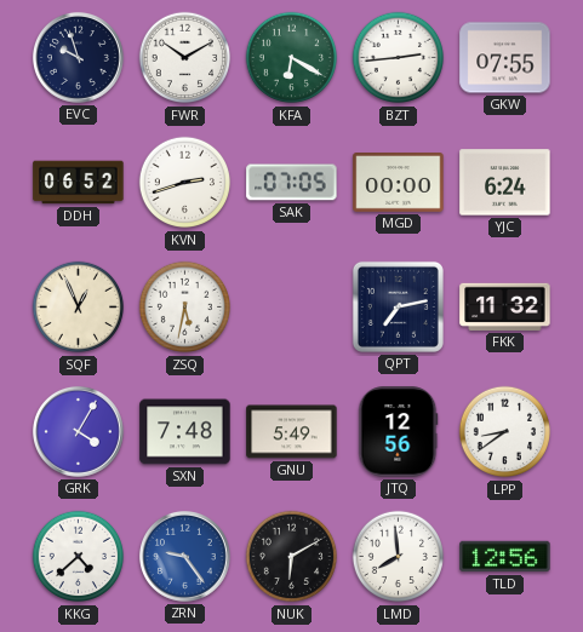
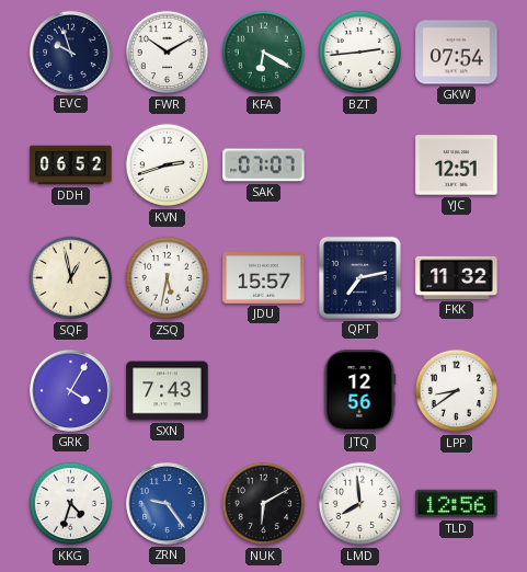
GKW: 07:55 -> 07:54 (457, 53)
SAK: 07:05 -> 07:07 (264, 165)
MGD: 00:00 -> none (399, 183)
YJC: 6:24 -> 12:51 (457, 165)
SQF: 12:56 -> 12:58 (71, 278)
JDU: none -> 15:57 (264, 278)
SXN: 7:48 -> 7:43 (168, 391)
GNU: 5:49 -> none (292, 432)
KKG: 4:38 -> 4:33 (71, 504)
